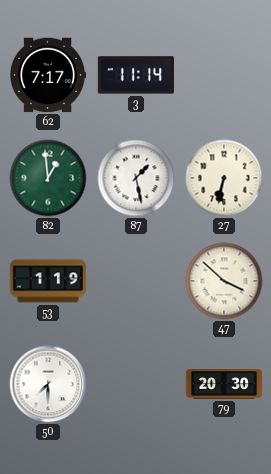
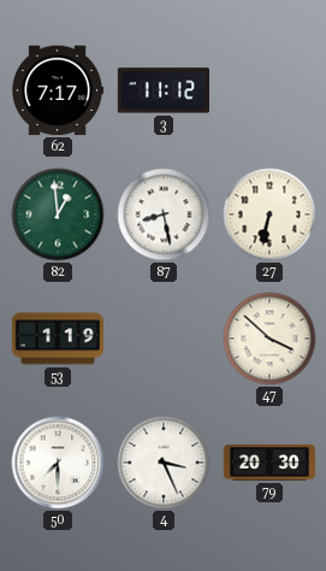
3: 11:14 -> 11:12 (164, 90)
87: 1:28 -> 8:28 (164, 214)
4: none -> 3:26 (164, 463)
